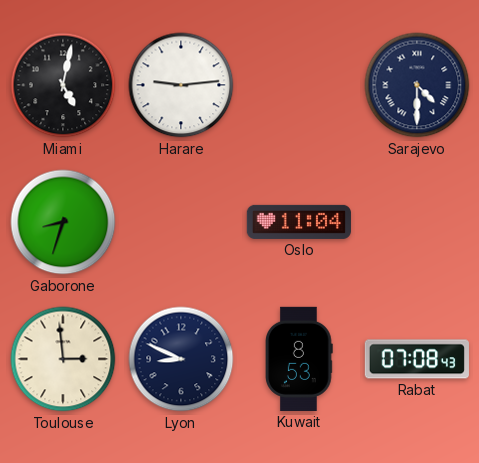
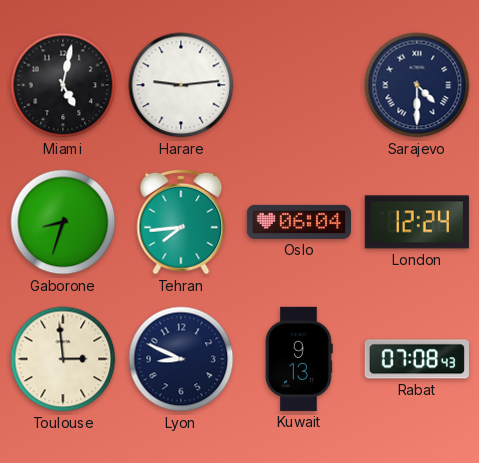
Tehran: none -> 7:44 (181, 222)
Oslo: 11:04 -> 06:04 (299, 222)
London: none -> 12:24 (417, 222)
Kuwait: 8:53 -> 9:13 (300, 359)
